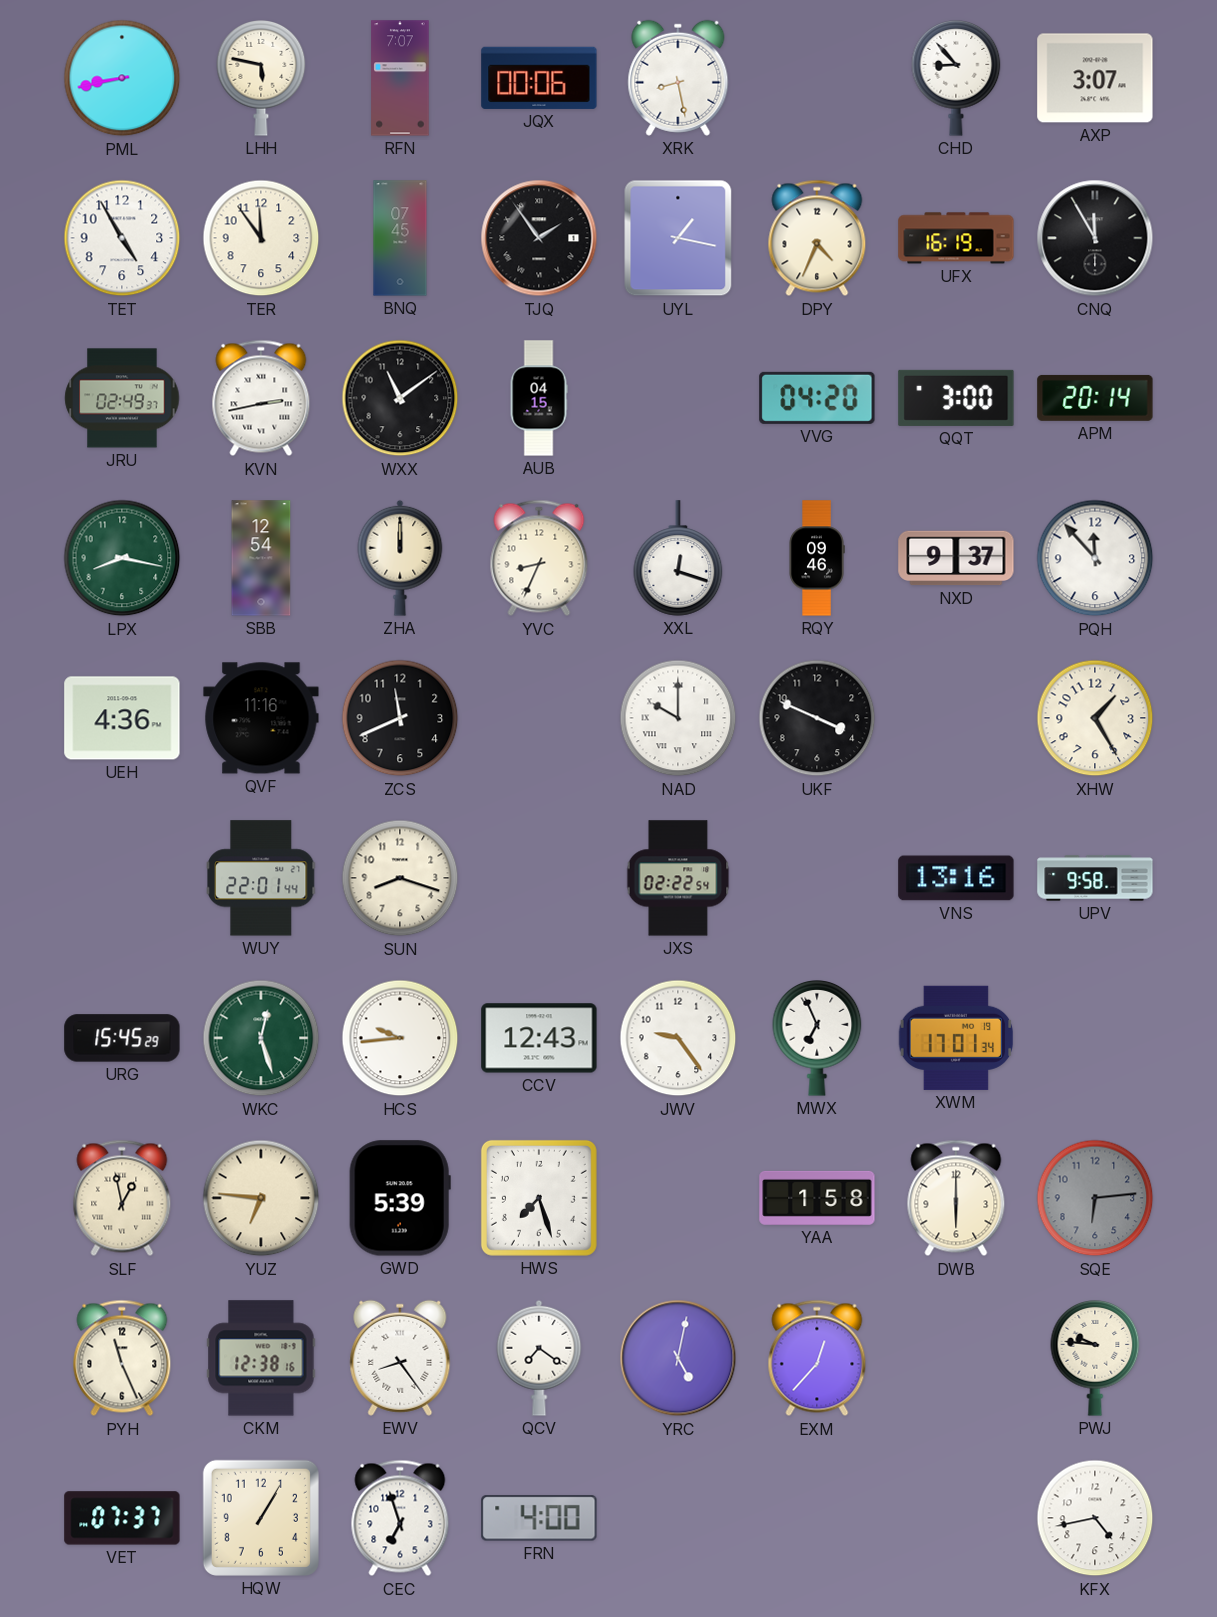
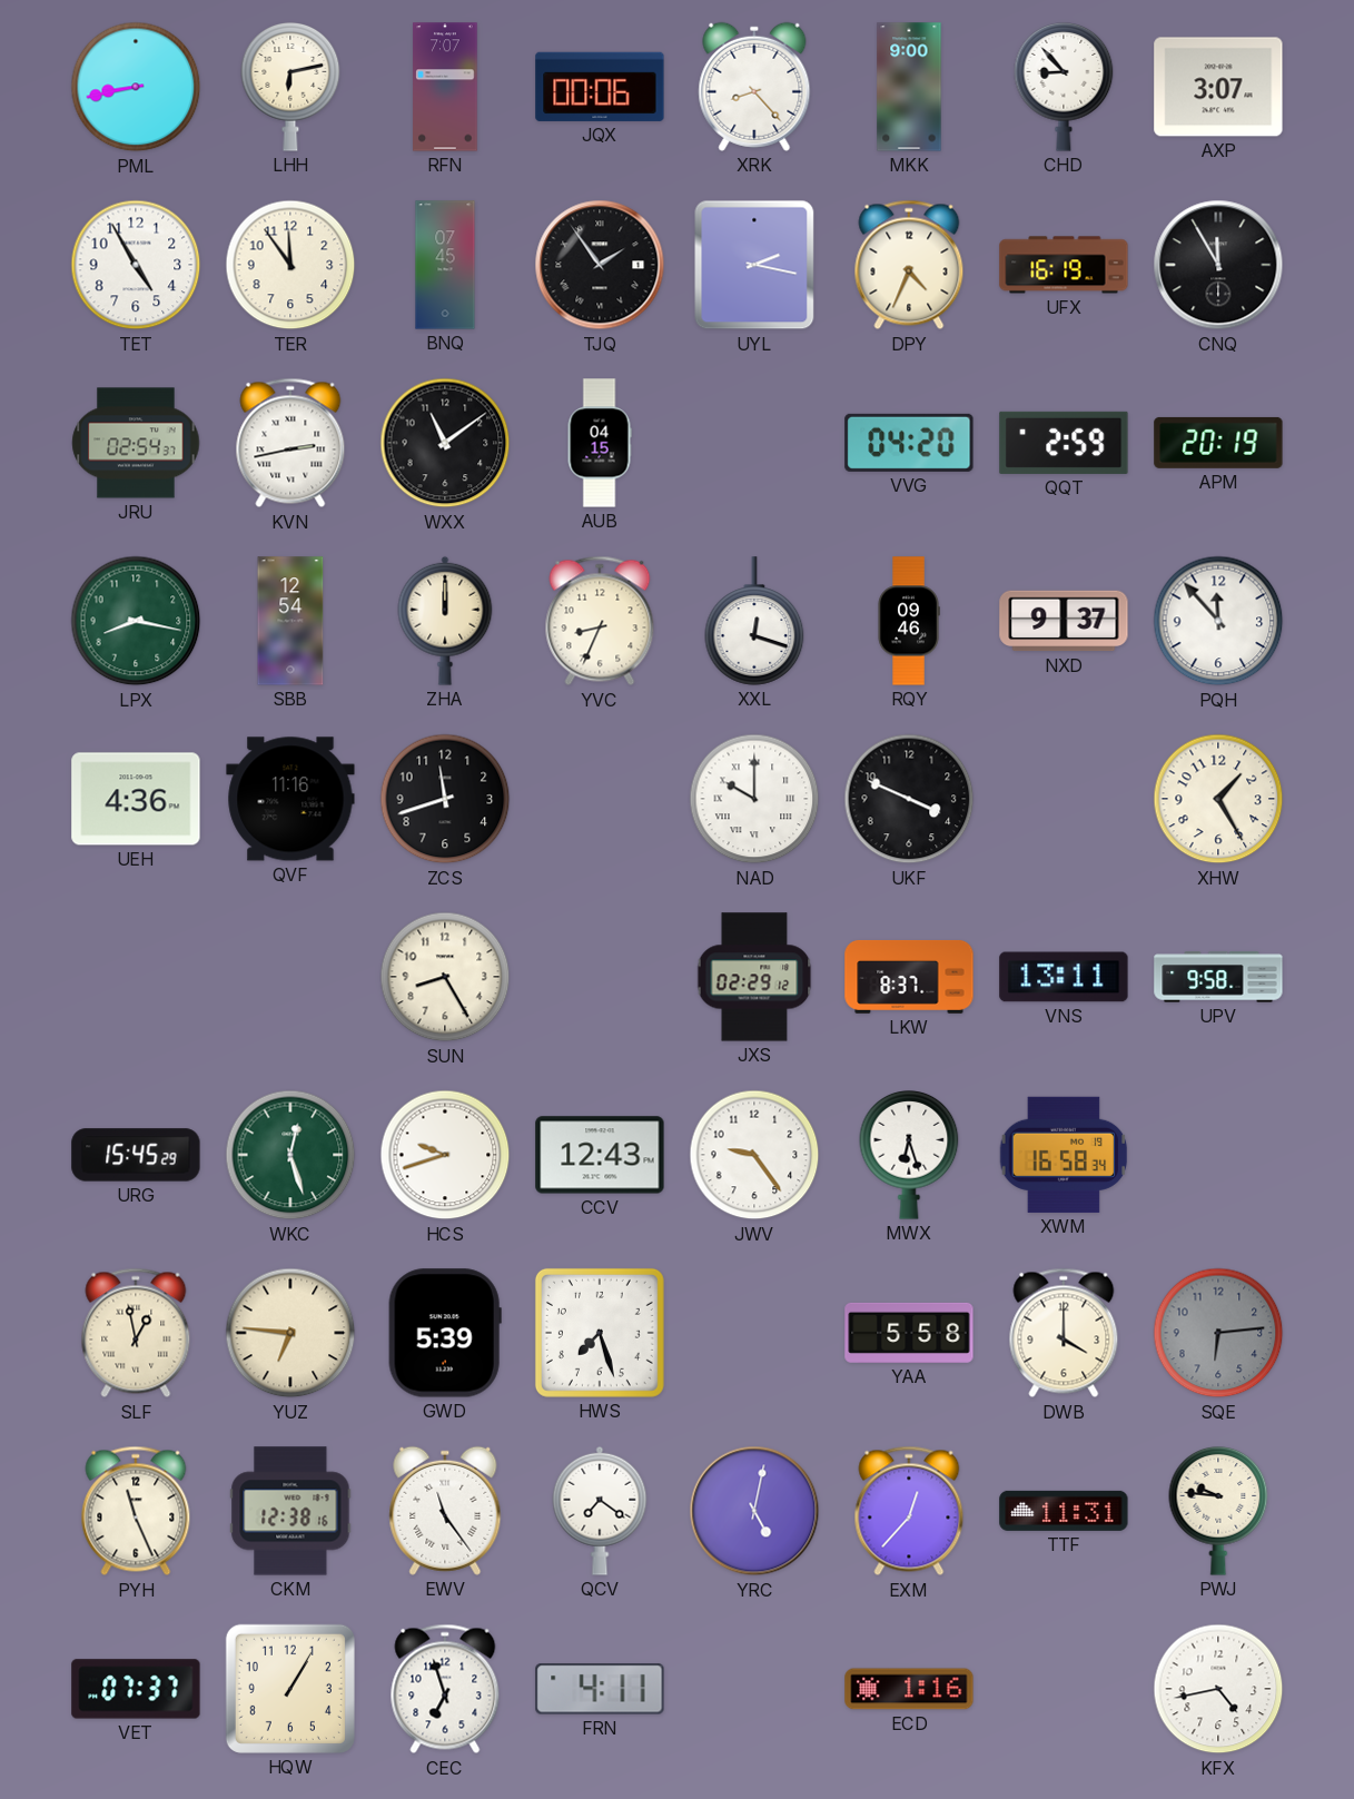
LHH: 5:47 -> 6:13 (290, 88)
XRK: 8:28 -> 8:23 (754, 87)
MKK: none -> 9:00 (909, 87)
UYL: 1:17 -> 2:17 (754, 265)
JRU: 02:49 -> 02:54 (136, 443)
QQT: 3:00 -> 2:59 (1064, 443)
APM: 20:14 -> 20:19 (1218, 443)
ZCS: 11:41 -> 11:42 (445, 799)
WUY: 22:01 -> none (261, 878)
SUN: 8:18 -> 8:25 (445, 977)
JXS: 02:22 -> 02:29 (754, 977)
LKW: none -> 8:37 (909, 977)
VNS: 13:16 -> 13:11 (1064, 977)
HCS: 9:44 -> 9:42 (445, 1155)
MWX: 6:56 -> 6:27 (909, 1156)
XWM: 17:01 -> 16:58 (1064, 1155)
YAA: 1:58 -> 5:58 (909, 1333)
DWB: 6:00 -> 4:00 (1064, 1333)
EWV: 8:24 -> 11:24 (445, 1511)
TTF: none -> 11:31 (1064, 1511)
FRN: 4:00 -> 4:11 (600, 1689)
ECD: none -> 1:16 (909, 1689)
